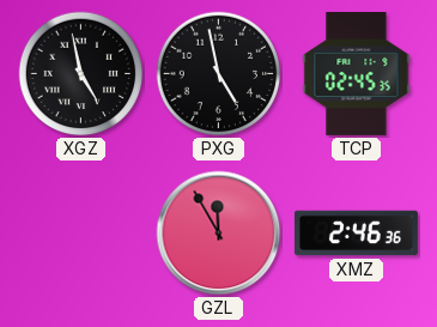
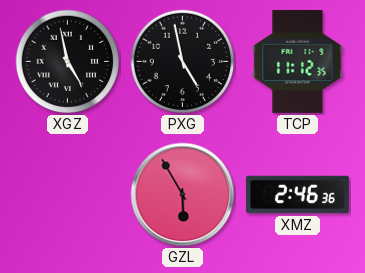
TCP: 02:45 -> 11:12 (298, 61)
GZL: 11:55 -> 5:55 (183, 195)
